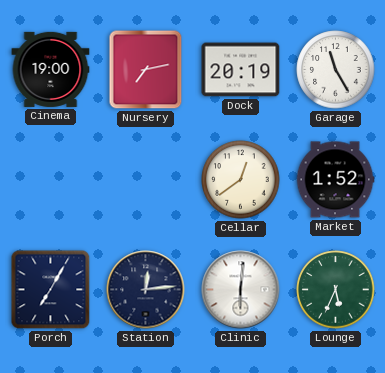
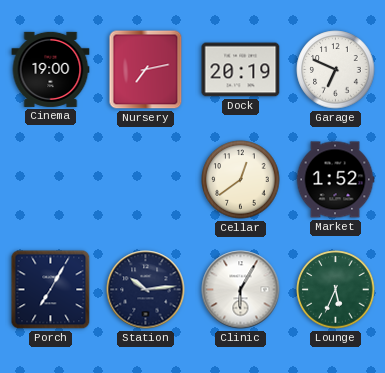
Garage: 11:25 -> 6:49 (336, 70)
Station: 12:14 -> 10:14 (146, 290)
Clinic: 6:01 -> 6:05 (241, 290)
